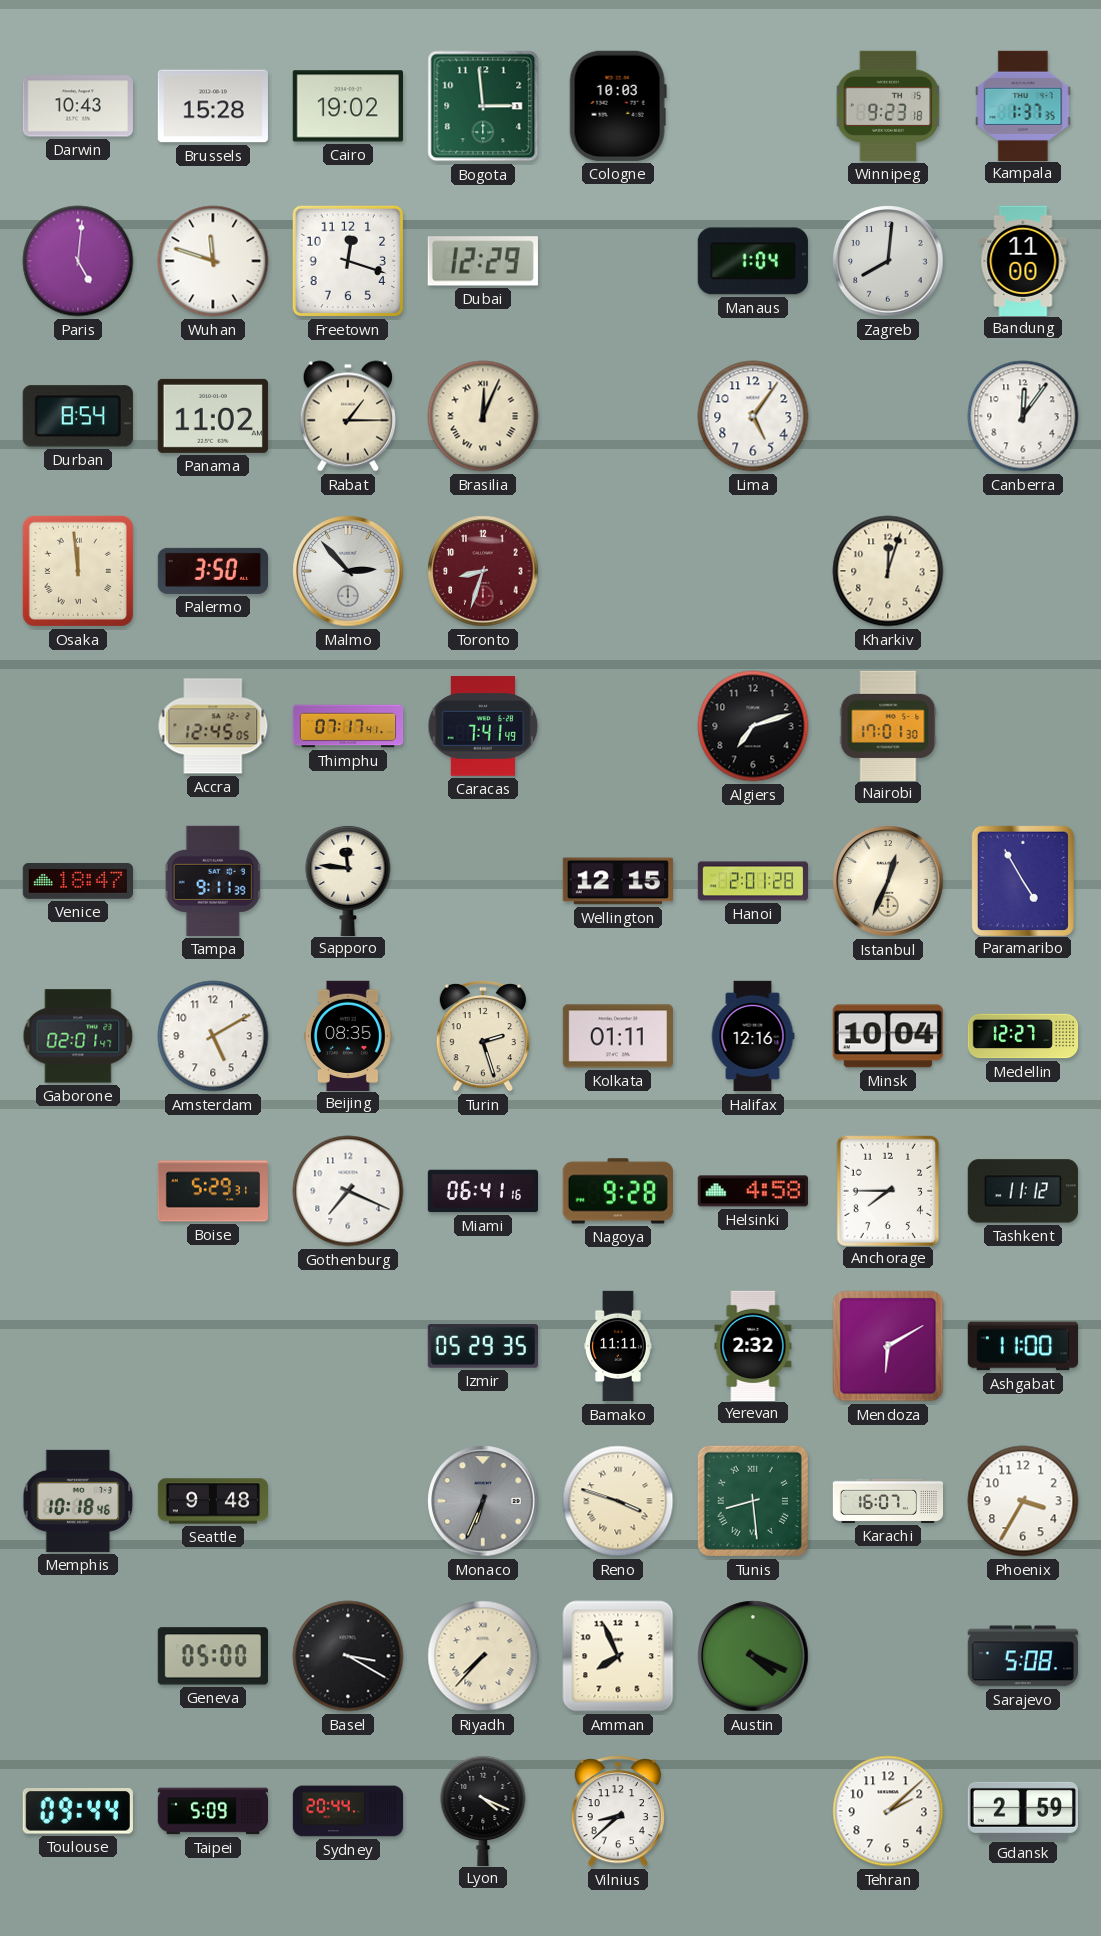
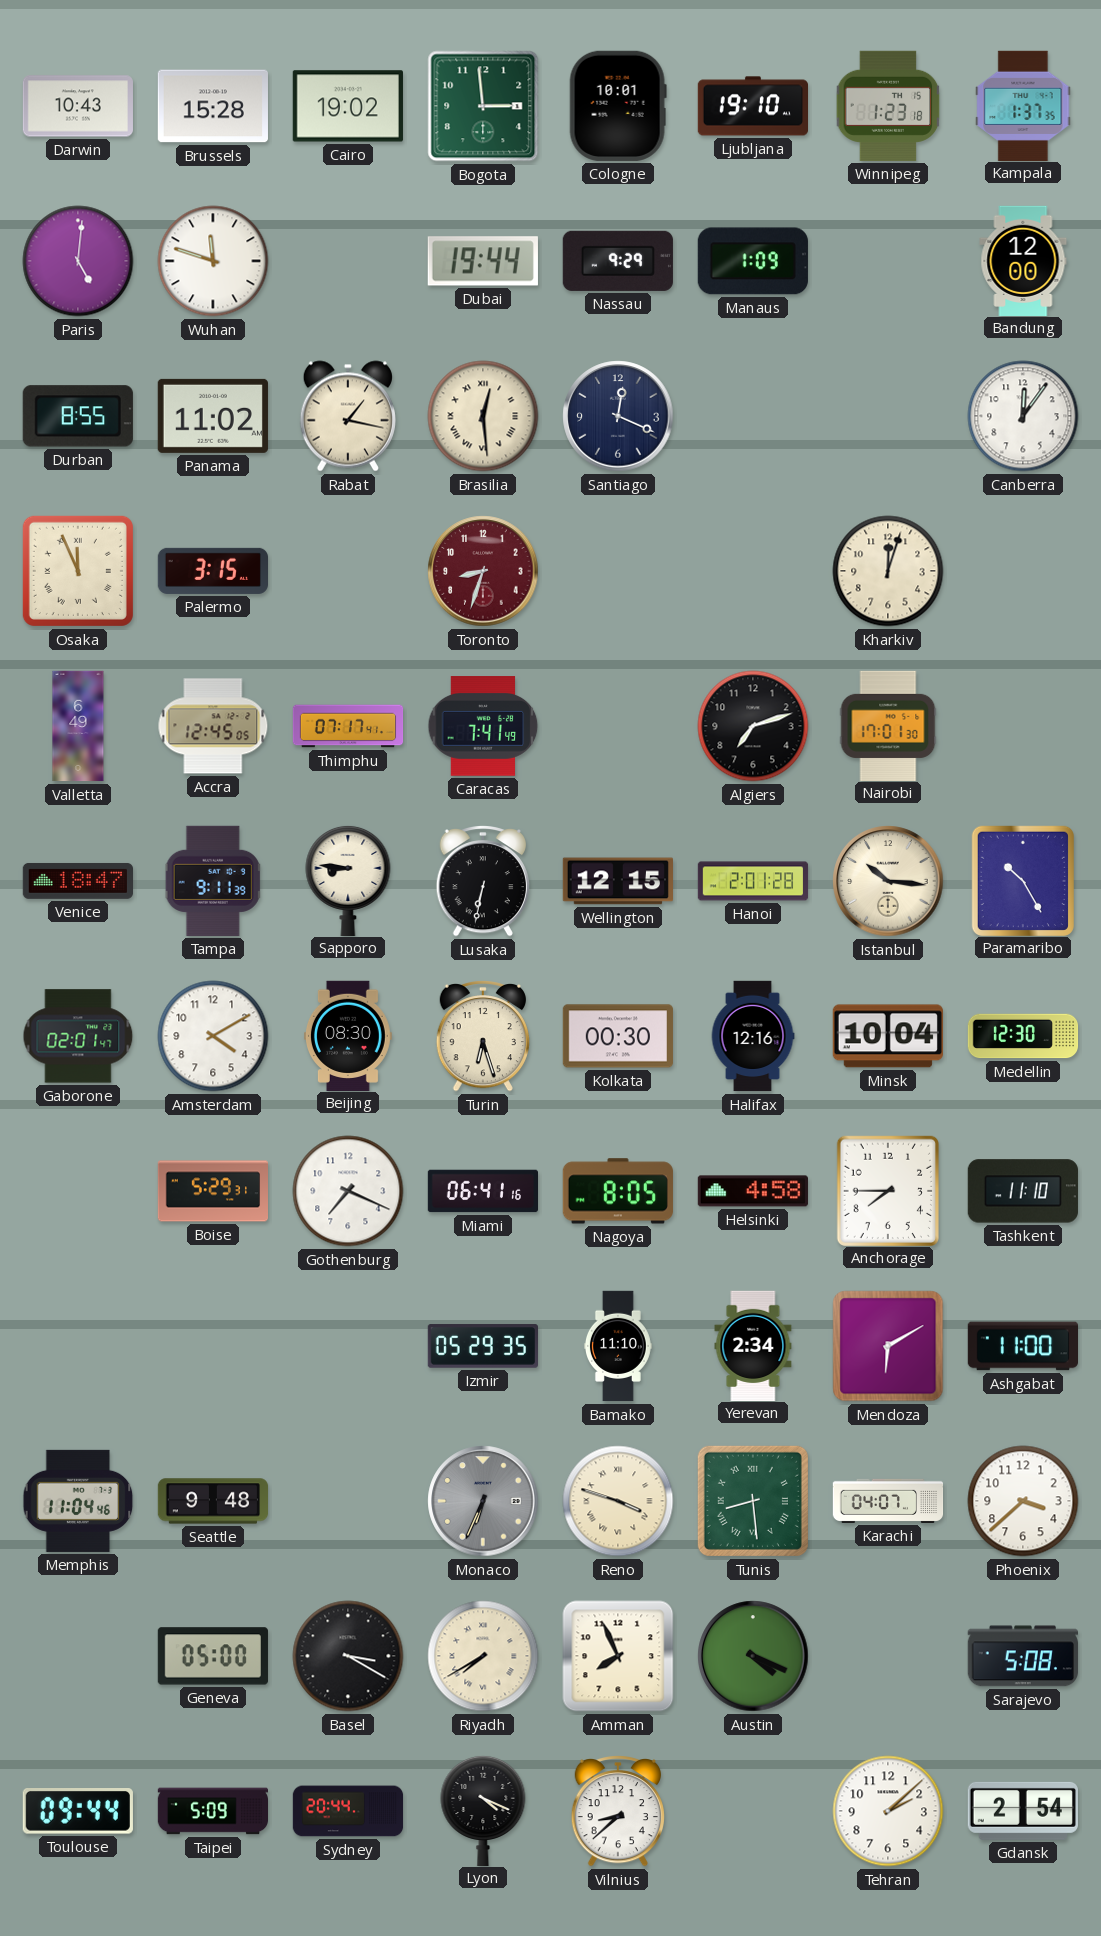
Cologne: 10:03 -> 10:01 (618, 106)
Ljubljana: none -> 19:10 (752, 106)
Winnipeg: 9:23 -> 1:23 (888, 106)
Freetown: 12:18 -> none (348, 261)
Dubai: 12:29 -> 19:44 (483, 261)
Nassau: none -> 9:29 (618, 261)
Manaus: 1:04 -> 1:09 (753, 261)
Zagreb: 8:01 -> none (888, 261)
Bandung: 11:00 -> 12:00 (1023, 260)
Durban: 8:54 -> 8:55 (78, 416)
Rabat: 1:15 -> 1:17 (348, 416)
Brasilia: 12:04 -> 12:29 (483, 416)
Santiago: none -> 12:19 (618, 416)
Lima: 5:06 -> none (753, 416)
Osaka: 11:59 -> 11:56 (78, 571)
Palermo: 3:50 -> 3:15 (212, 571)
Malmo: 2:53 -> none (348, 571)
Valletta: none -> 6:49 (78, 726)
Sapporo: 11:46 -> 8:46 (348, 880)
Lusaka: none -> 6:32 (482, 881)
Istanbul: 12:34 -> 10:16 (888, 881)
Paramaribo: 4:55 -> 10:25 (1023, 880)
Amsterdam: 5:10 -> 4:10 (213, 1036)
Beijing: 08:35 -> 08:30 (348, 1035)
Turin: 2:27 -> 6:27 (482, 1036)
Kolkata: 01:11 -> 00:30 (617, 1036)
Medellin: 12:27 -> 12:30 (1023, 1036)
Nagoya: 9:28 -> 8:05 (618, 1191)
Tashkent: 11:12 -> 11:10 (1023, 1191)
Bamako: 11:11 -> 11:10 (618, 1346)
Yerevan: 2:32 -> 2:34 (753, 1345)
Memphis: 10:18 -> 11:04 (78, 1501)
Karachi: 16:07 -> 04:07 (888, 1501)
Phoenix: 3:35 -> 3:38 (1023, 1501)
Riyadh: 7:37 -> 7:40 (483, 1656)
Gdansk: 2:59 -> 2:54 (1023, 1811)
